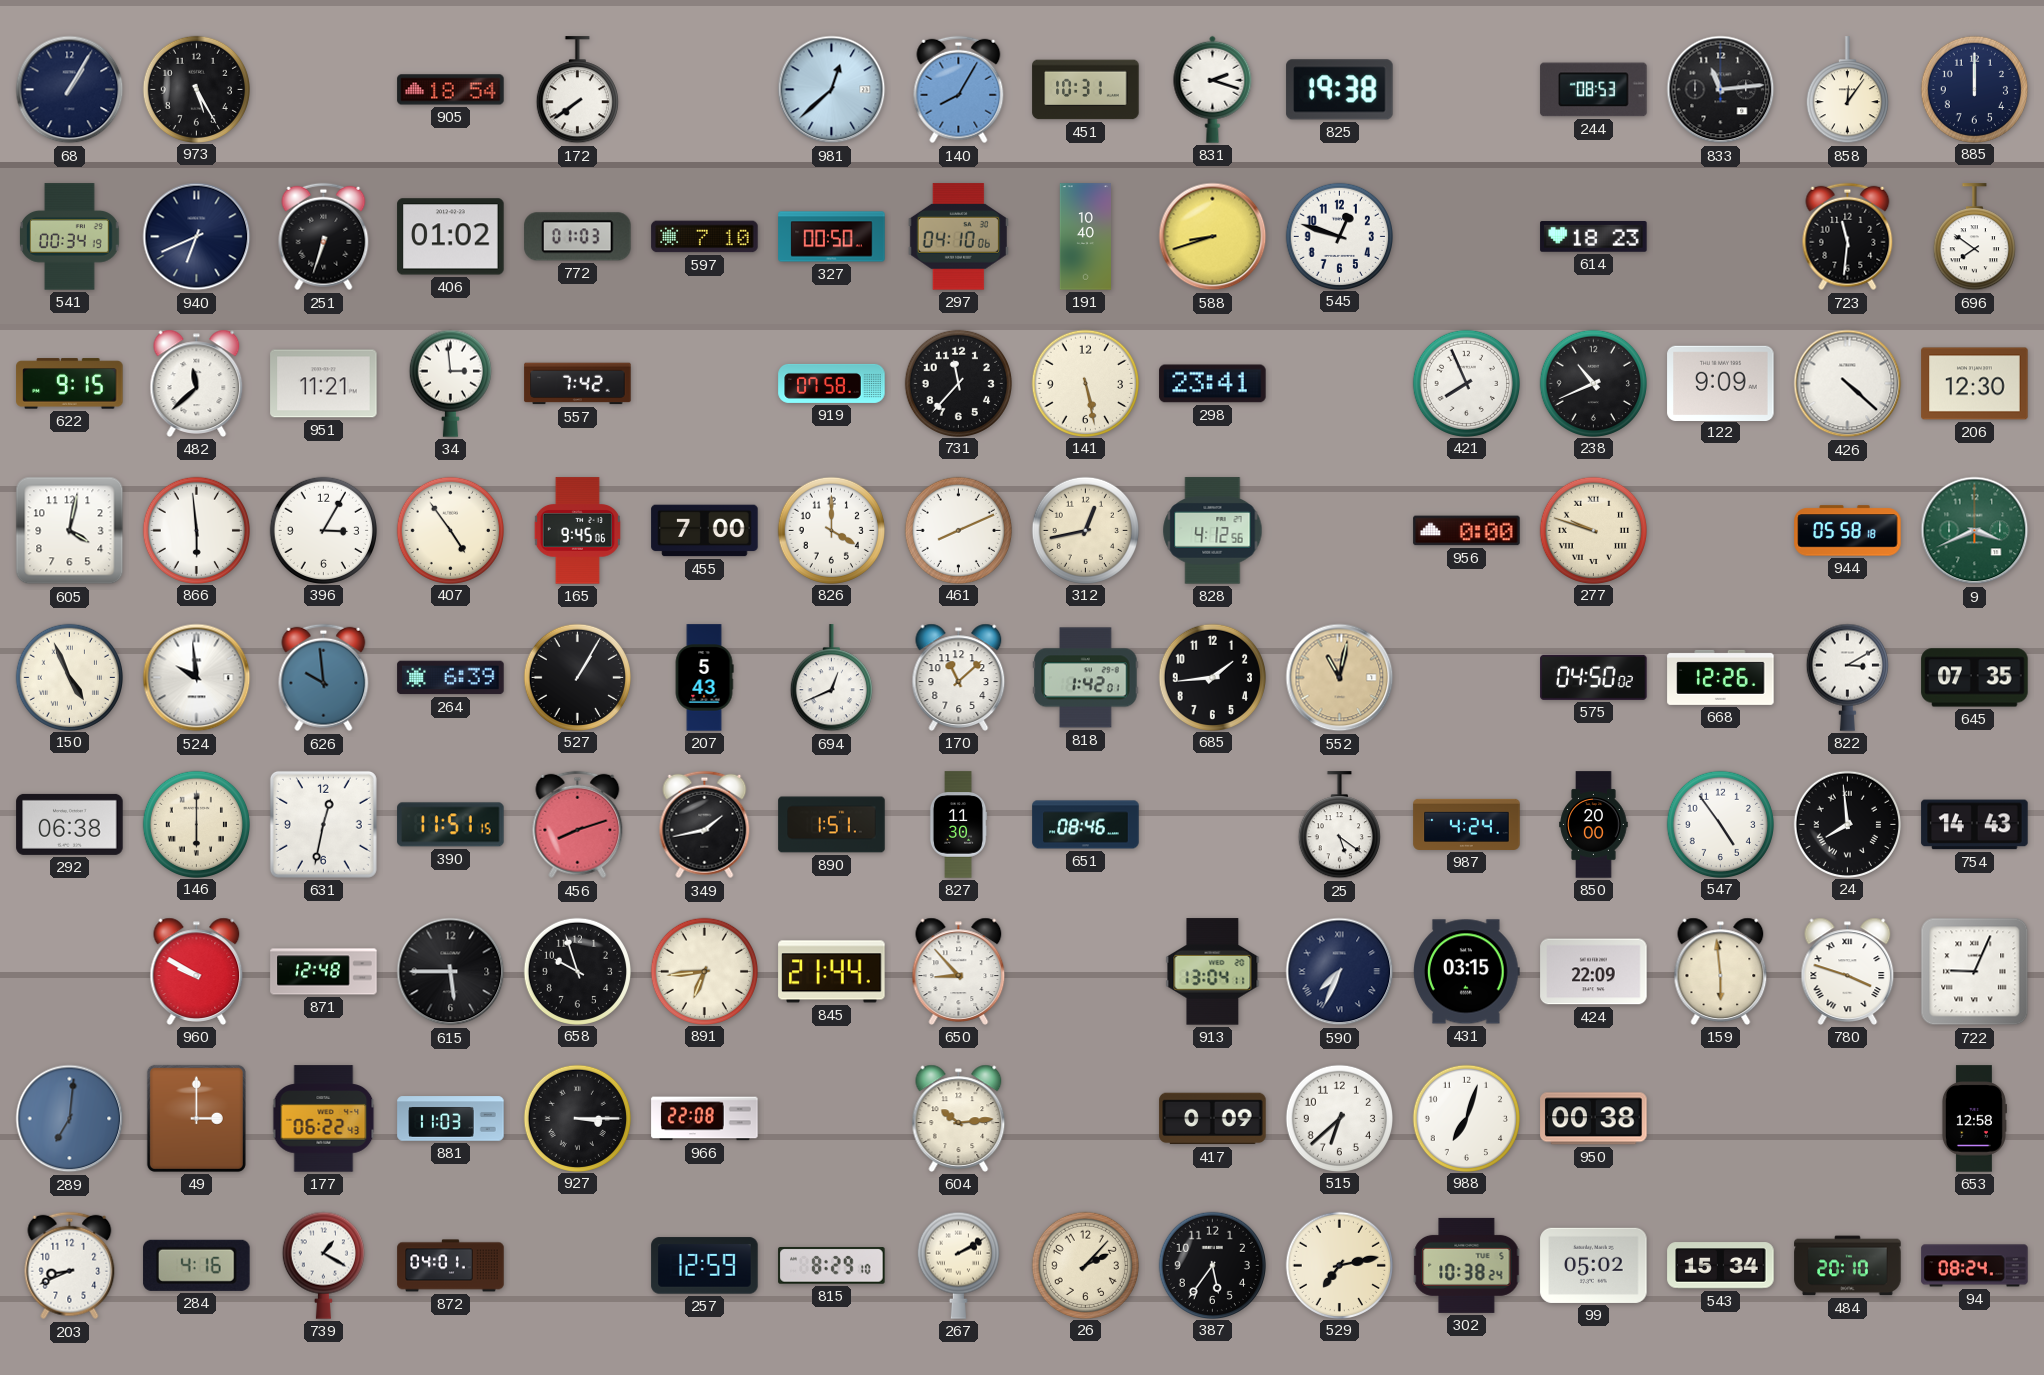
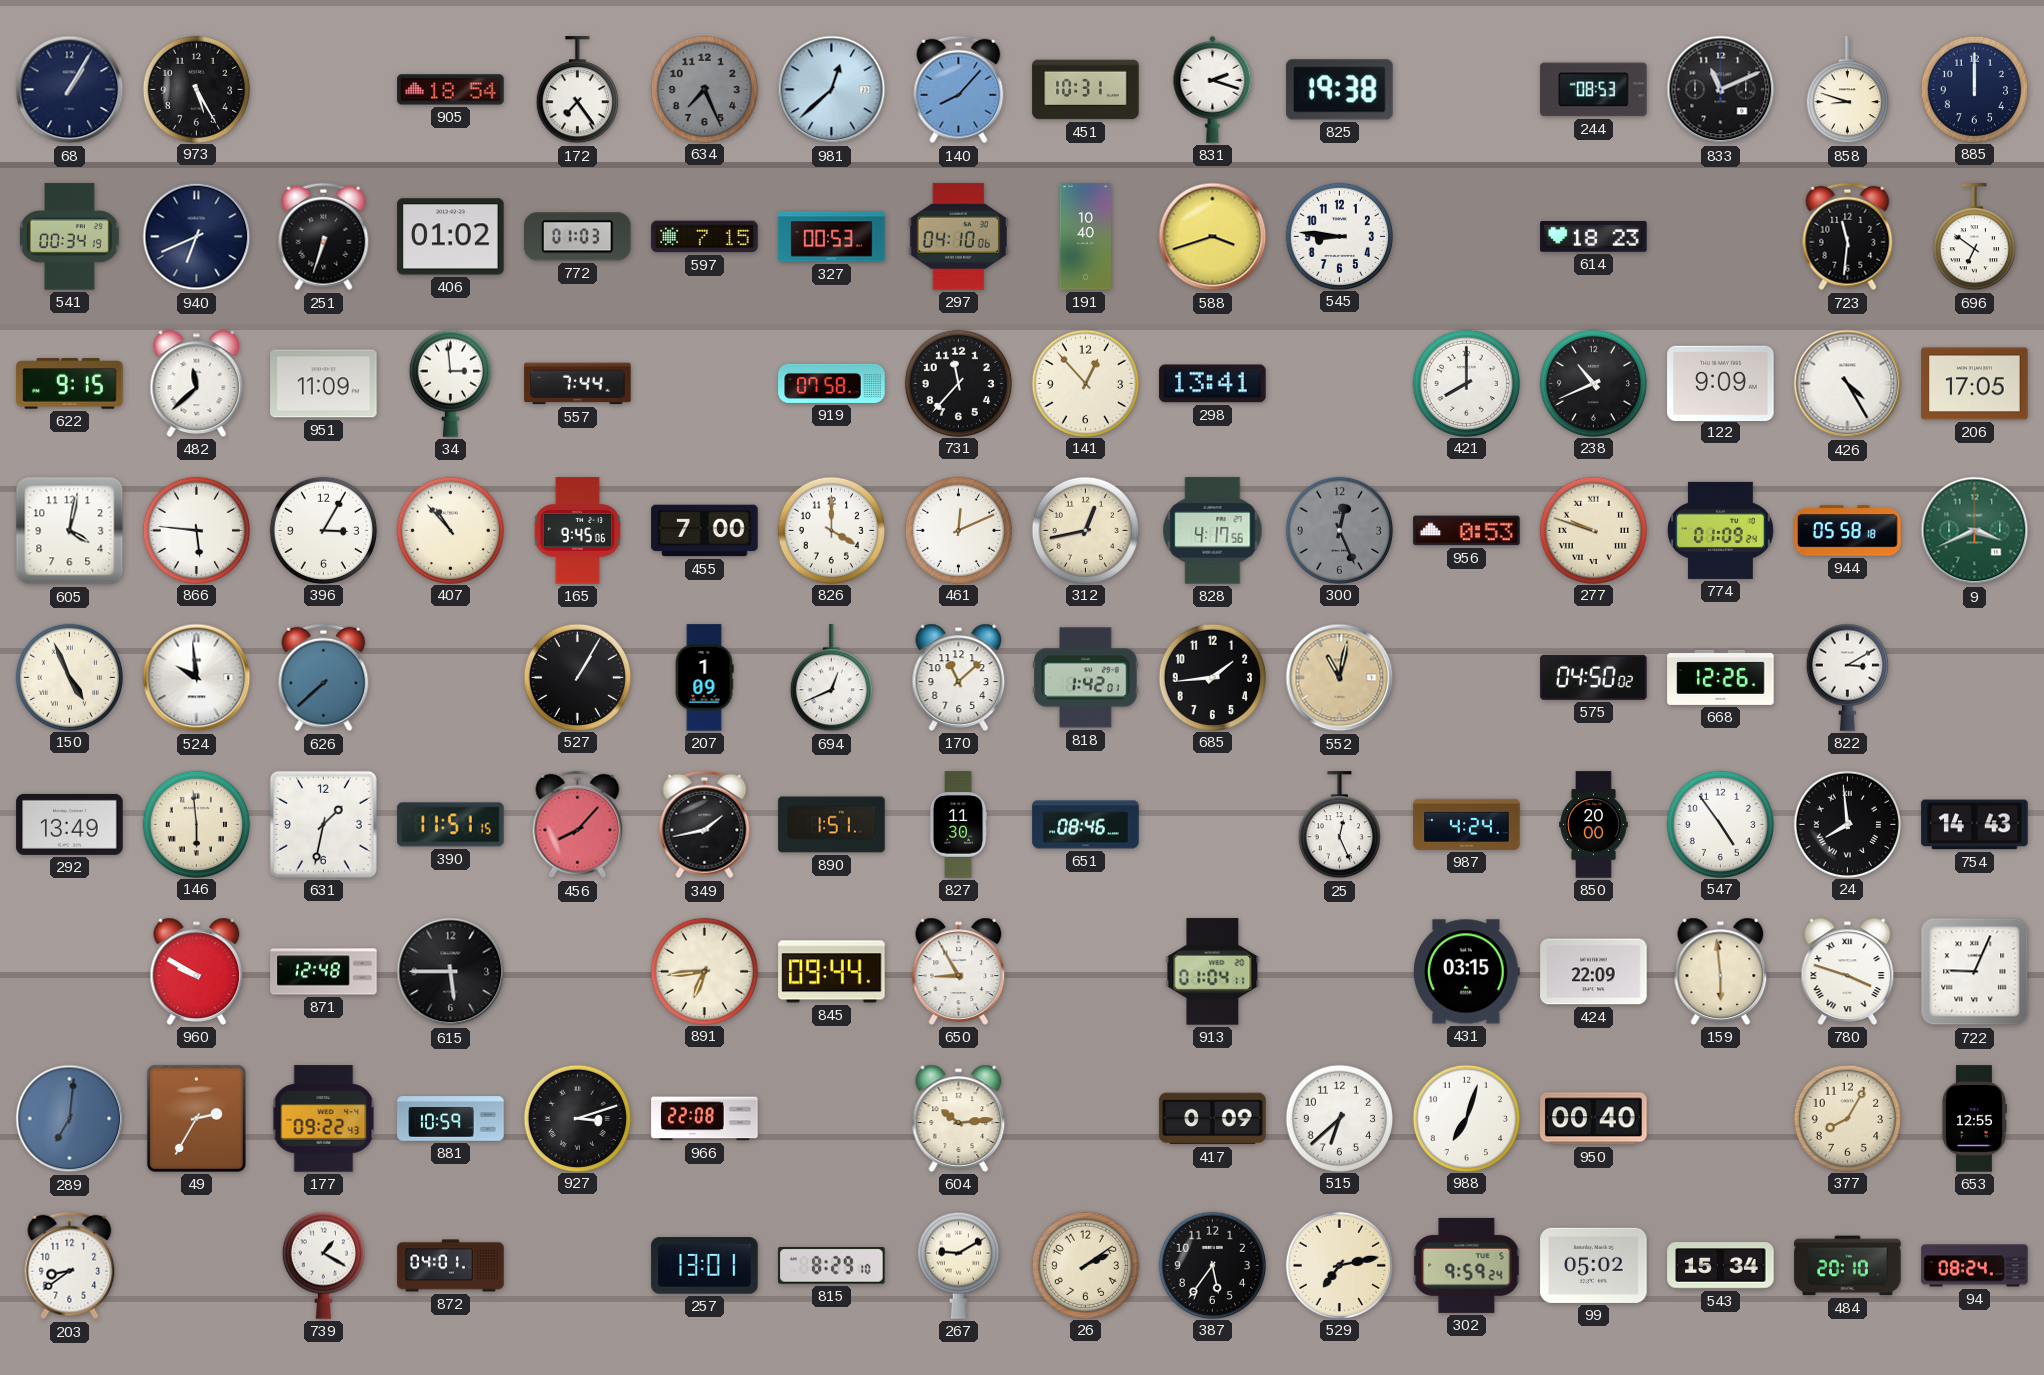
172: 7:39 -> 7:24 (577, 90)
634: none -> 7:26 (704, 89)
140: 8:05 -> 8:07 (959, 90)
833: 11:14 -> 11:11 (1721, 90)
858: 12:06 -> 8:48 (1847, 90)
597: 7:10 -> 7:15 (705, 237)
327: 00:50 -> 00:53 (832, 237)
588: 8:42 -> 3:42 (1213, 237)
545: 12:48 -> 8:46 (1339, 236)
696: 7:51 -> 6:51 (1974, 237)
951: 11:21 -> 11:09 (324, 384)
557: 7:42 -> 7:44 (578, 384)
141: 5:28 -> 12:53 (1085, 383)
298: 23:41 -> 13:41 (1213, 384)
421: 7:56 -> 8:00 (1466, 383)
426: 4:22 -> 4:25 (1848, 384)
206: 12:30 -> 17:05 (1975, 384)
866: 5:59 -> 5:46 (196, 530)
407: 4:54 -> 10:53 (450, 530)
461: 8:11 -> 12:11 (958, 530)
828: 4:12 -> 4:17 (1213, 531)
300: none -> 12:26 (1339, 530)
956: 0:00 -> 0:53 (1467, 531)
774: none -> 01:09 (1721, 530)
626: 9:59 -> 7:38 (324, 678)
264: 6:39 -> none (451, 678)
207: 5:43 -> 1:09 (704, 678)
645: 07:35 -> none (1975, 678)
292: 06:38 -> 13:49 (70, 824)
146: 6:00 -> 5:59 (196, 824)
631: 12:32 -> 1:32 (323, 824)
456: 8:12 -> 8:07 (578, 825)
25: 5:21 -> 12:26 (1339, 825)
658: 9:57 -> none (577, 971)
845: 21:44 -> 09:44 (832, 972)
650: 8:53 -> 8:55 (959, 971)
913: 13:04 -> 01:04 (1213, 972)
590: 7:34 -> none (1340, 972)
49: 3:00 -> 2:35 (196, 1118)
177: 06:22 -> 09:22 (324, 1119)
881: 11:03 -> 10:59 (451, 1119)
927: 3:15 -> 3:12 (577, 1118)
950: 00:38 -> 00:40 (1594, 1119)
377: none -> 8:05 (1847, 1118)
653: 12:58 -> 12:55 (1974, 1119)
203: 8:41 -> 8:39 (70, 1266)
284: 4:16 -> none (197, 1265)
257: 12:59 -> 13:01 (705, 1266)
267: 2:10 -> 9:10 (958, 1265)
26: 2:07 -> 2:09 (1085, 1265)
302: 10:38 -> 9:59 (1467, 1265)
